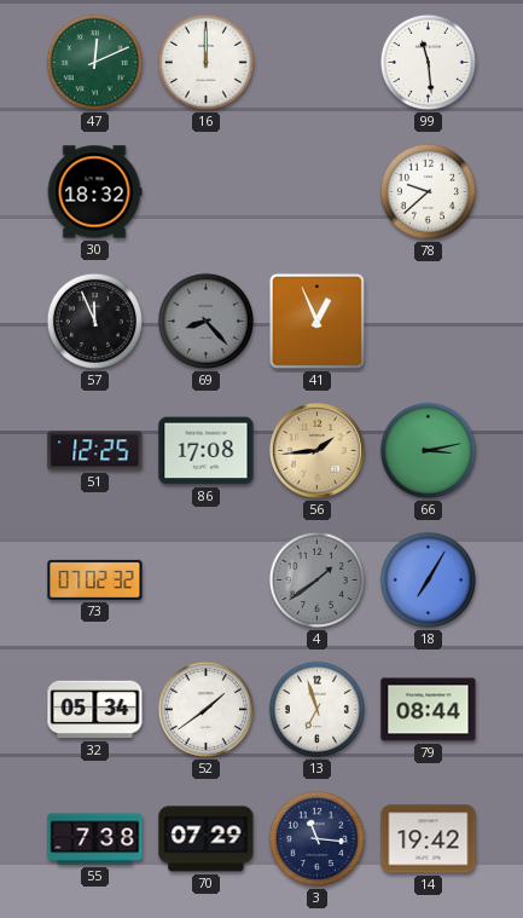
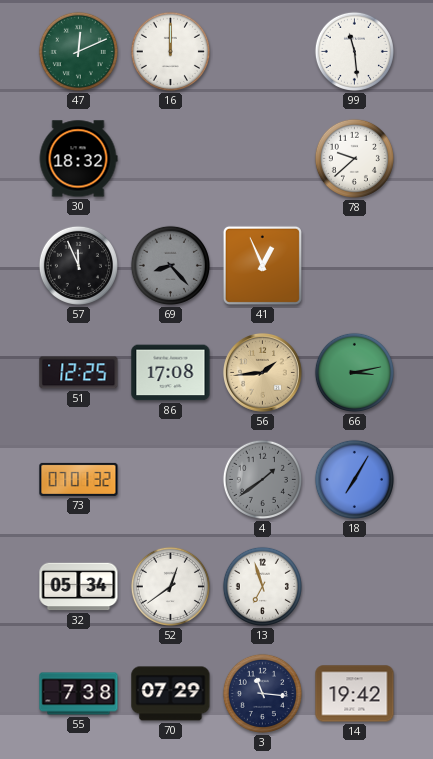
73: 07:02 -> 07:01 (79, 479)
52: 1:39 -> 12:39 (170, 586)
79: 08:44 -> none (429, 710)
